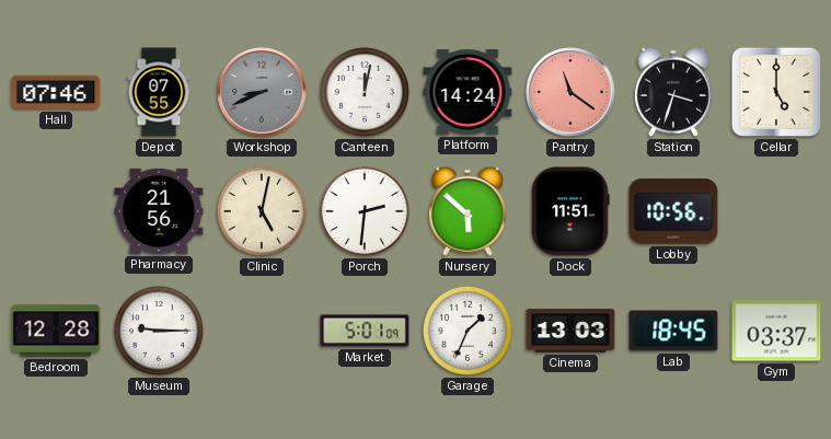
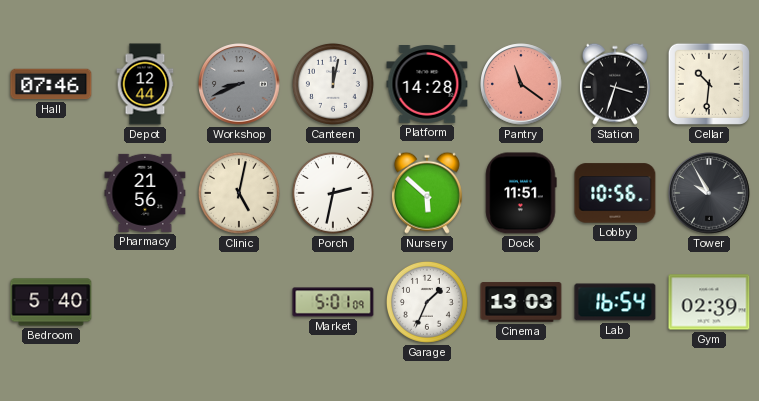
Depot: 07:55 -> 12:44 (145, 84)
Platform: 14:24 -> 14:28 (427, 85)
Cellar: 5:00 -> 10:31 (709, 84)
Porch: 2:31 -> 2:32 (333, 193)
Tower: none -> 9:55 (709, 193)
Bedroom: 12:28 -> 5:40 (51, 302)
Museum: 9:15 -> none (159, 331)
Lab: 18:45 -> 16:54 (615, 302)
Gym: 03:37 -> 02:39 (709, 302)
